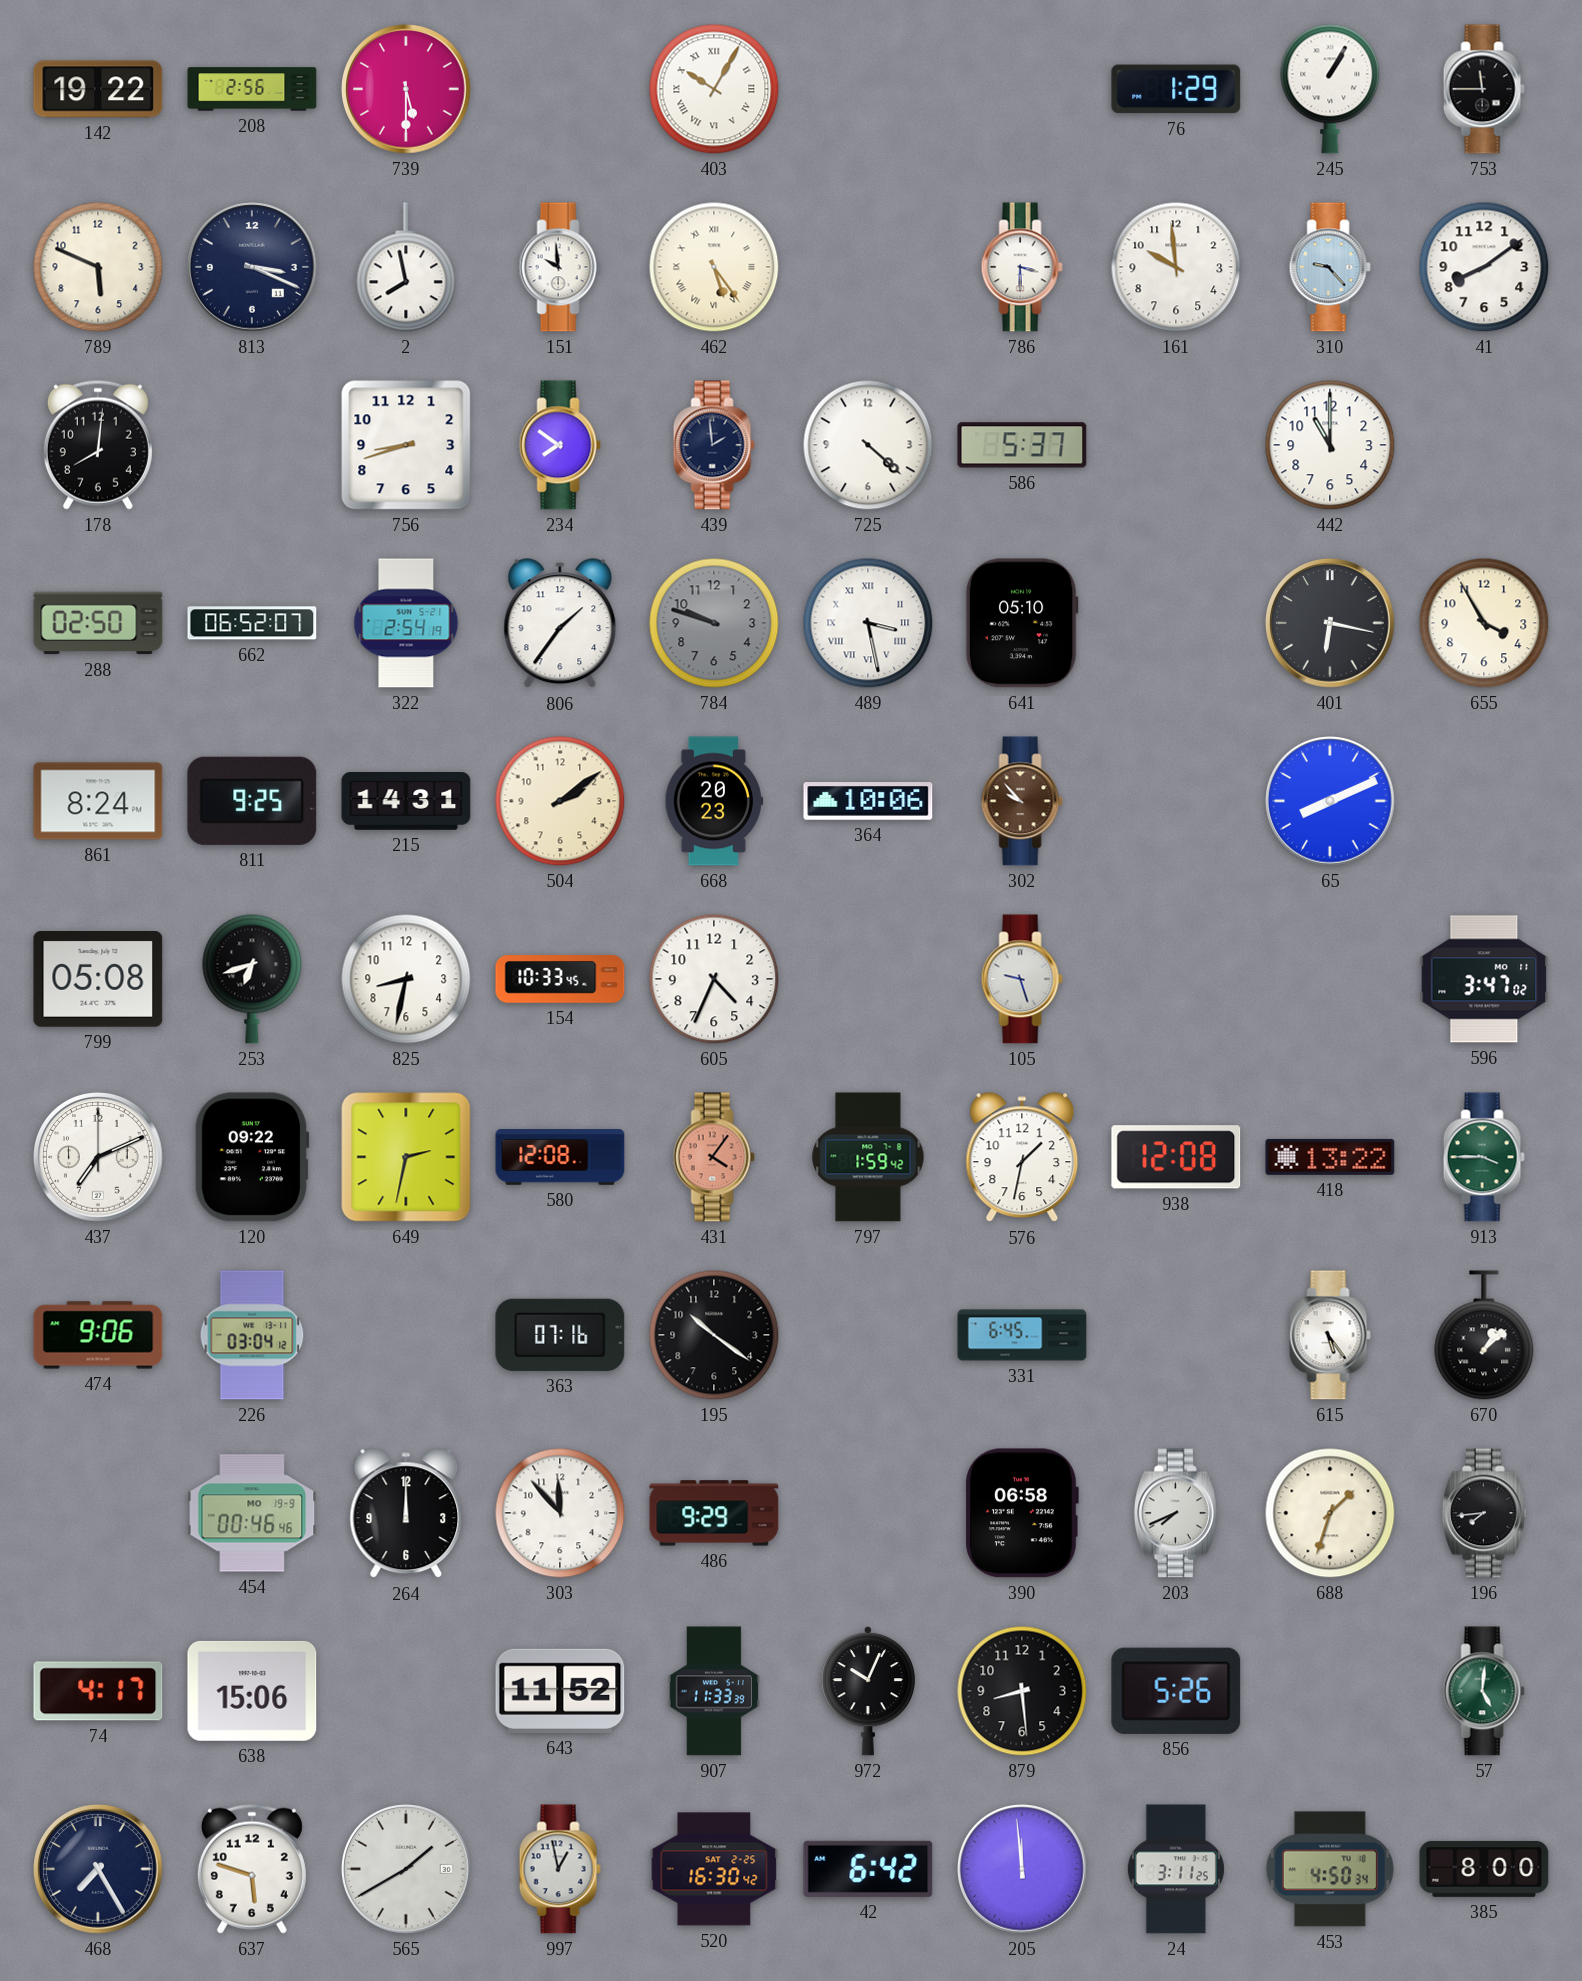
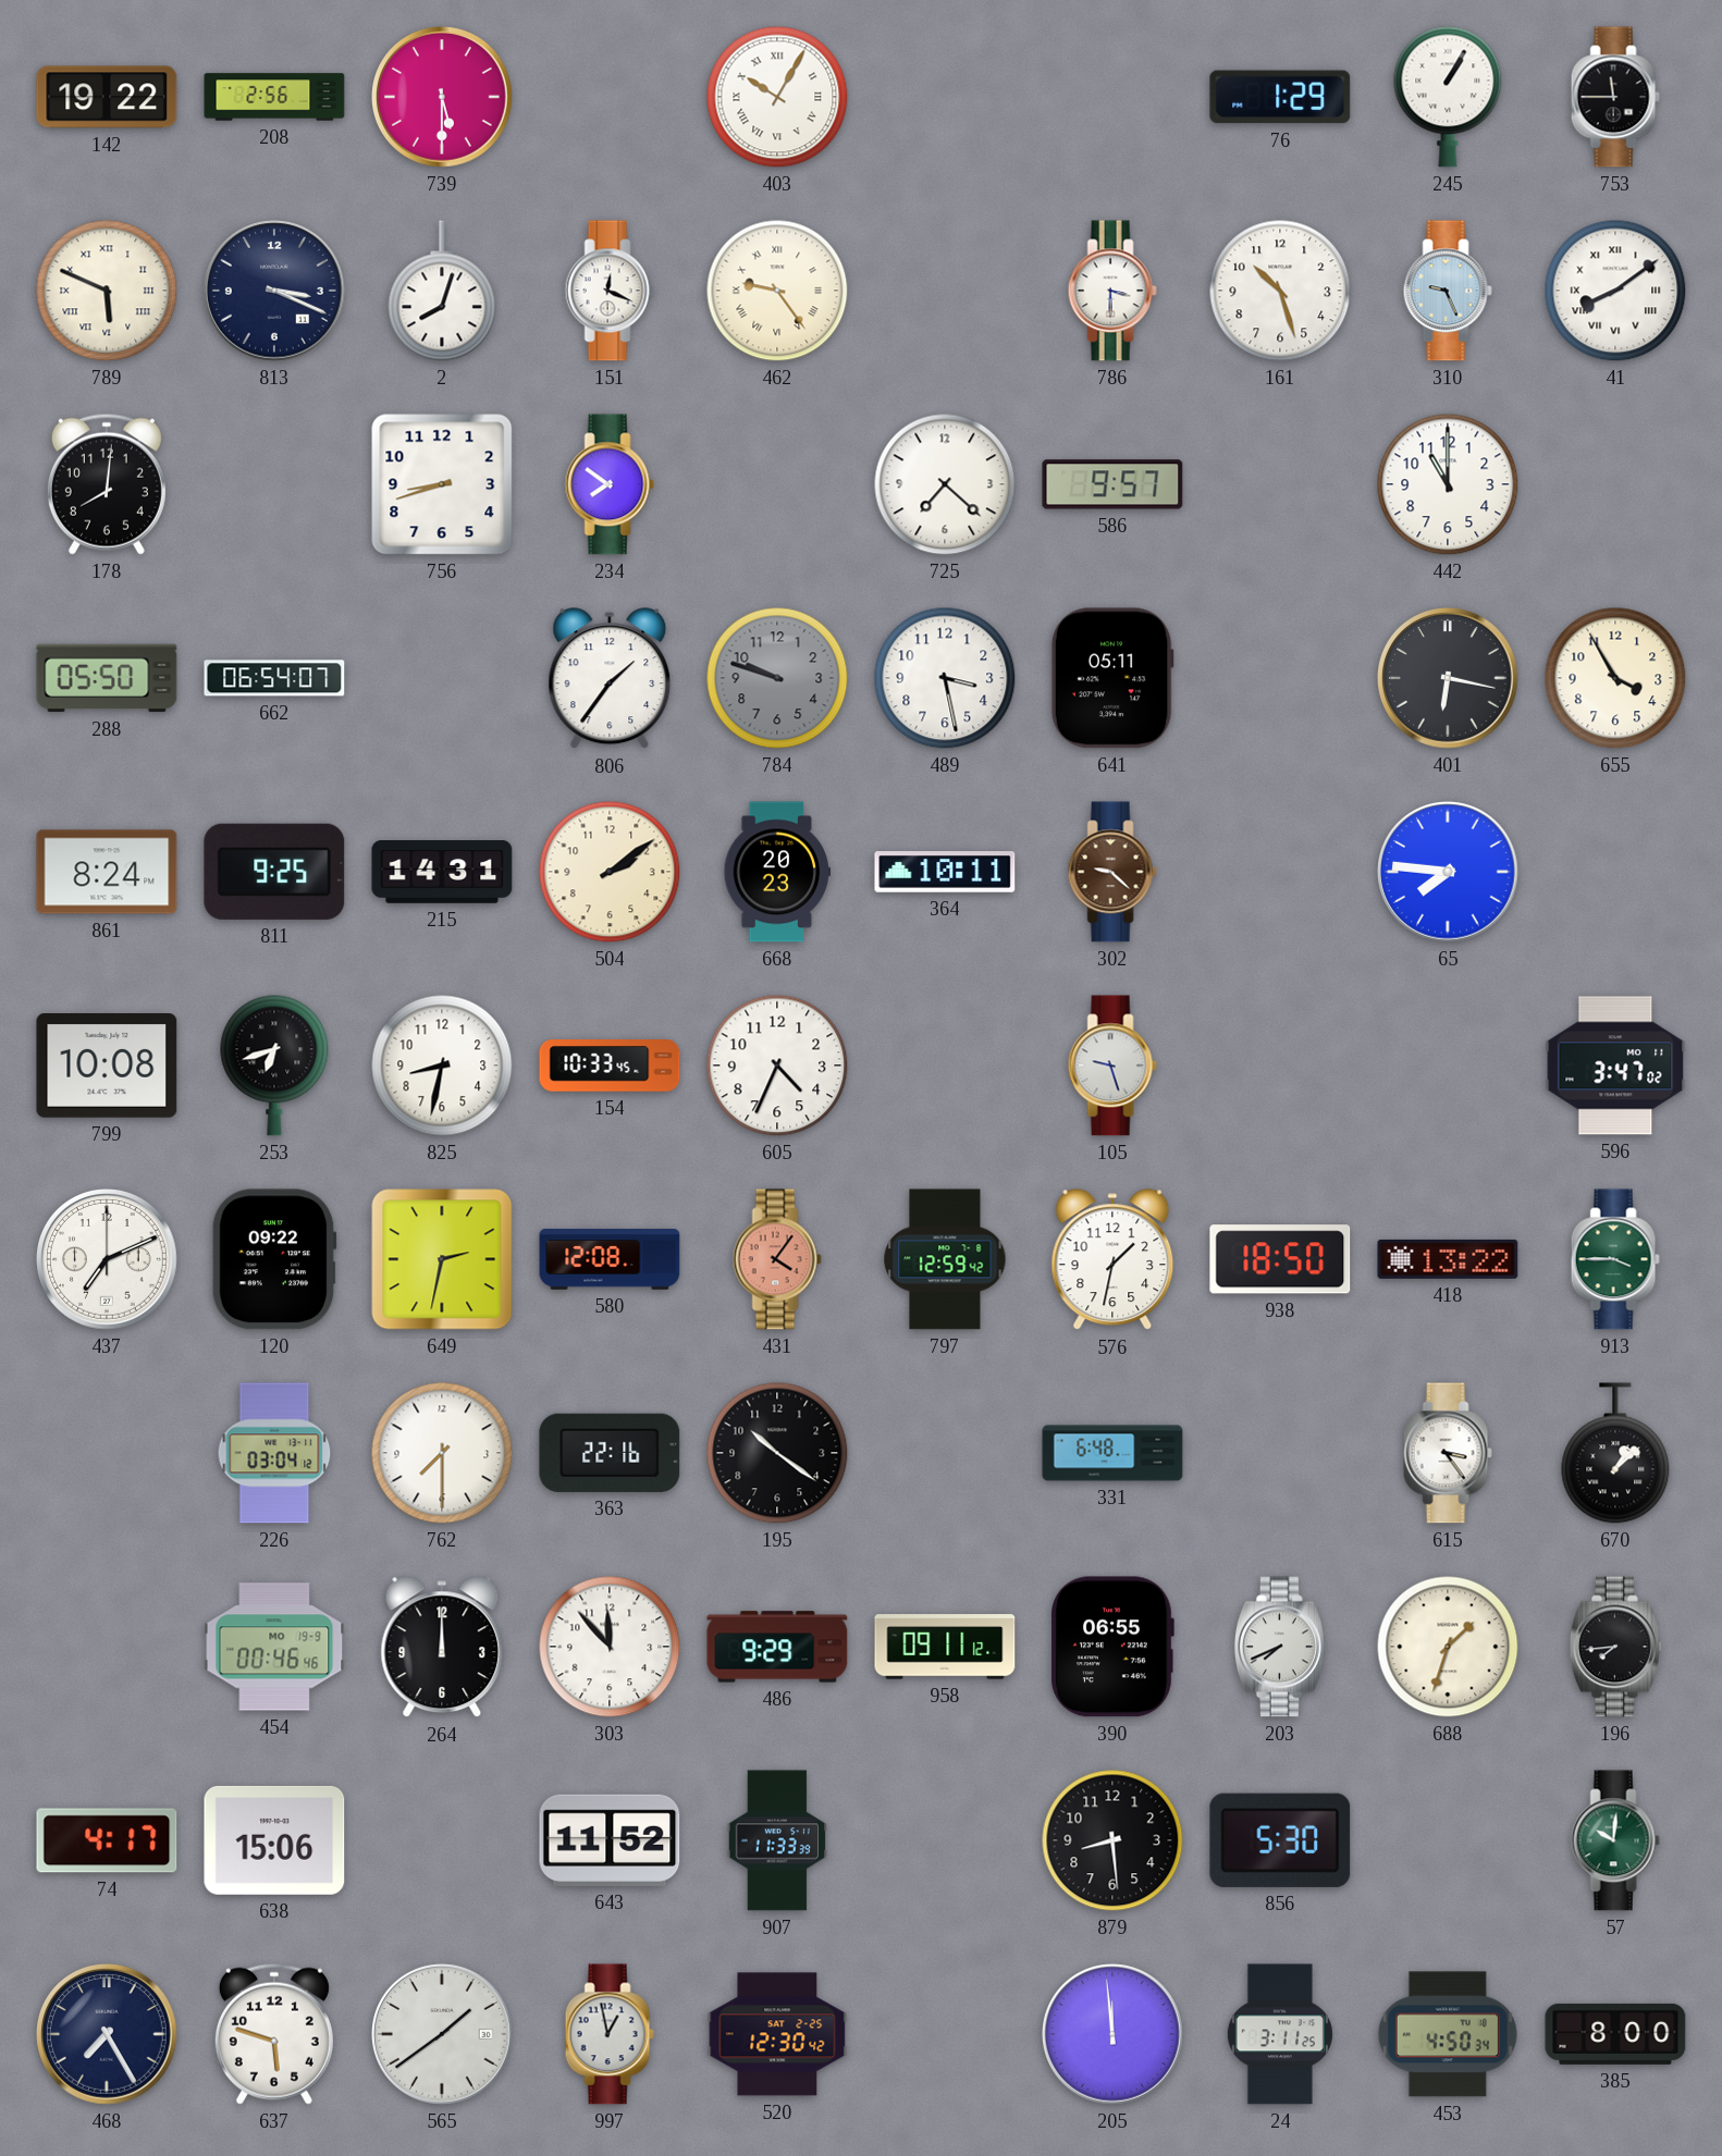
789 numerals: Arabic -> Roman (107, 291)
2: 7:58 -> 8:03 (442, 291)
151: 9:59 -> 12:19 (610, 291)
462: 5:24 -> 9:24 (777, 291)
161: 9:59 -> 10:27 (1280, 291)
310: 9:23 -> 9:26 (1448, 291)
41 numerals: Arabic -> Roman (1615, 291)
439: 1:59 -> none (714, 445)
725: 4:22 -> 7:22 (945, 484)
586: 5:37 -> 9:57 (1112, 484)
288: 02:50 -> 05:50 (107, 678)
662: 06:52 -> 06:54 (274, 678)
322: 2:54 -> none (406, 623)
489 numerals: Roman -> Arabic (945, 678)
641: 05:10 -> 05:11 (1112, 678)
364: 10:06 -> 10:11 (945, 873)
302: 9:53 -> 9:22 (1112, 872)
65: 8:11 -> 7:46 (1448, 873)
799: 05:08 -> 10:08 (107, 1067)
797: 1:59 -> 12:59 (945, 1259)
938: 12:08 -> 18:50 (1280, 1259)
474: 9:06 -> none (98, 1335)
762: none -> 7:30 (442, 1453)
363: 07:16 -> 22:16 (610, 1453)
331: 6:45 -> 6:48 (1112, 1453)
615: 5:24 -> 3:24 (1448, 1453)
958: none -> 09:11 (945, 1647)
390: 06:58 -> 06:55 (1112, 1647)
972: 10:04 -> none (868, 1691)
856: 5:26 -> 5:30 (1280, 1840)
57: 5:01 -> 10:01 (1615, 1840)
565: 1:40 -> 1:39 (442, 2035)
520: 16:30 -> 12:30 (777, 2034)
42: 6:42 -> none (868, 1869)
